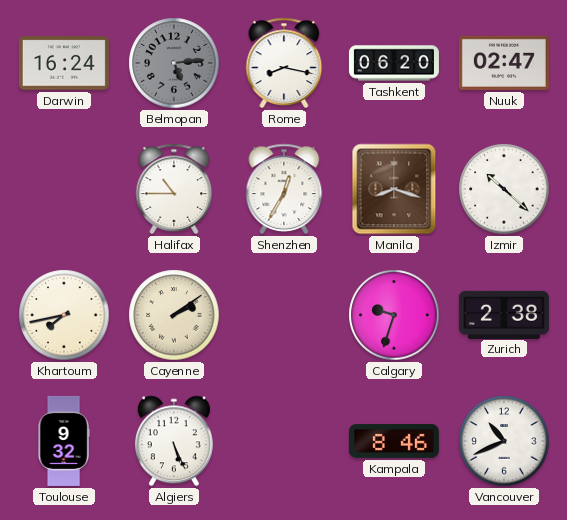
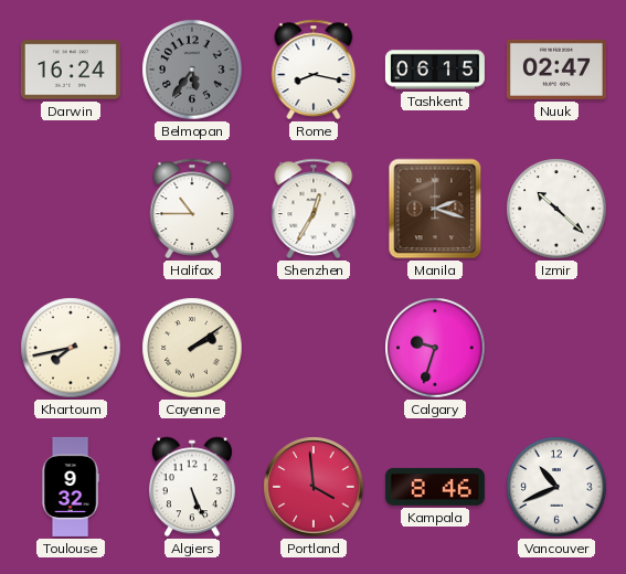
Belmopan: 5:14 -> 5:36 (192, 70)
Tashkent: 06:20 -> 06:15 (435, 70)
Manila: 8:18 -> 2:18 (435, 209)
Zurich: 2:38 -> none (504, 314)
Portland: none -> 3:59 (314, 487)
